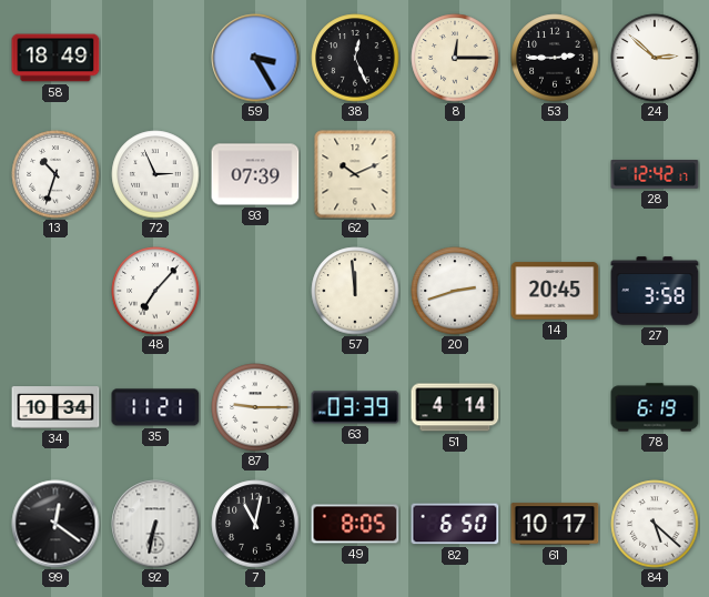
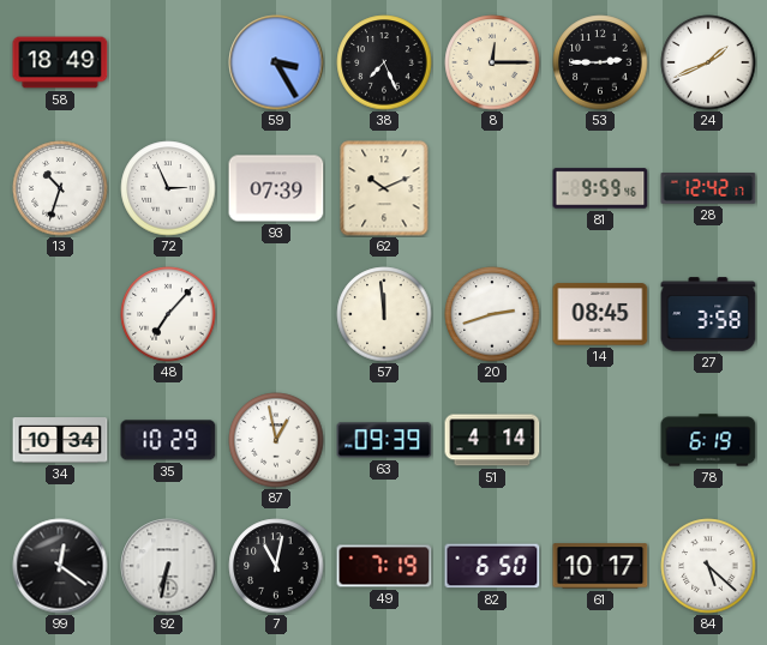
38: 12:26 -> 7:26 (384, 62)
24: 2:52 -> 1:41 (708, 62)
81: none -> 9:59 (600, 188)
14: 20:45 -> 08:45 (600, 314)
35: 11:21 -> 10:29 (168, 440)
87: 9:15 -> 12:58 (276, 440)
63: 03:39 -> 09:39 (384, 440)
49: 8:05 -> 7:19 (384, 566)
